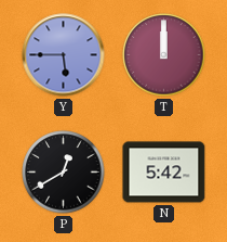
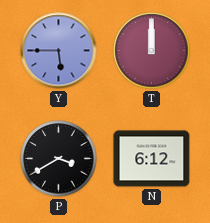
P: 12:40 -> 3:40 (59, 159)
N: 5:42 -> 6:12 (152, 159)
